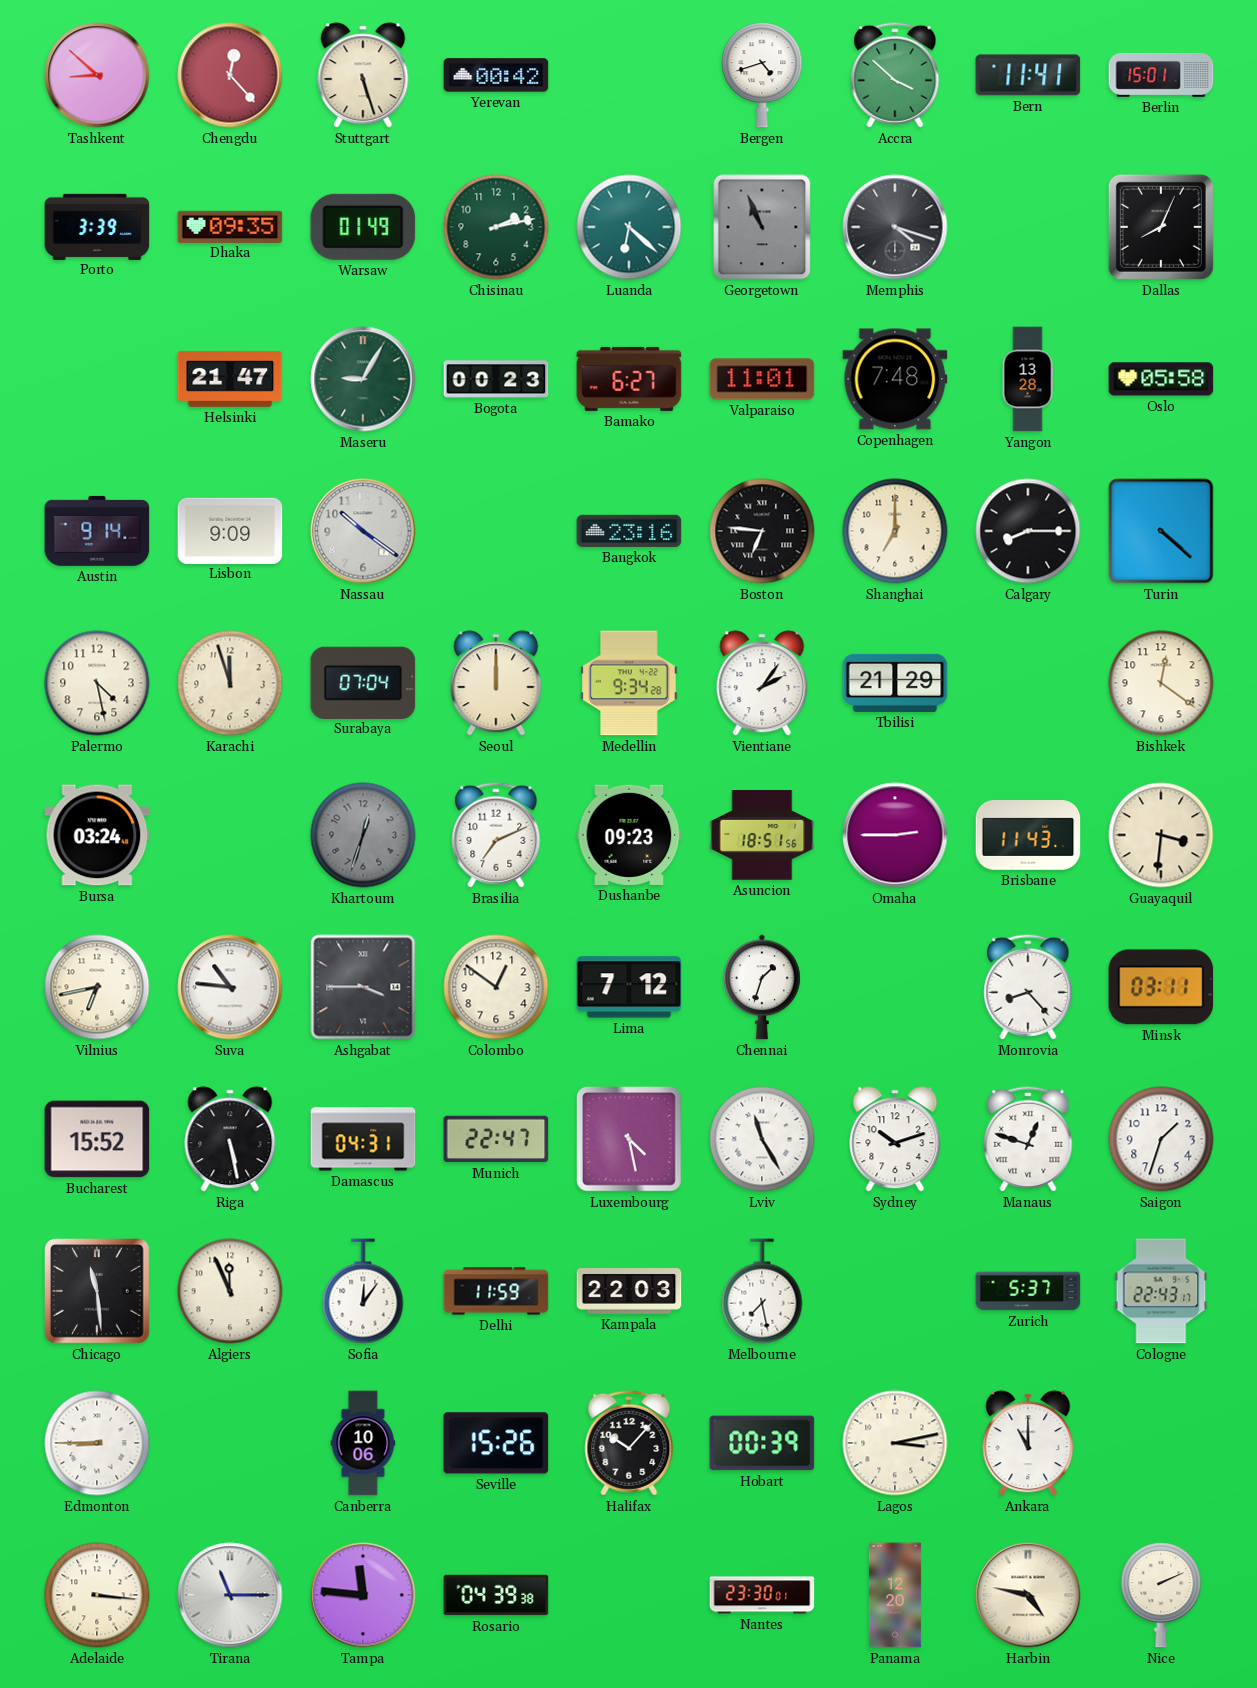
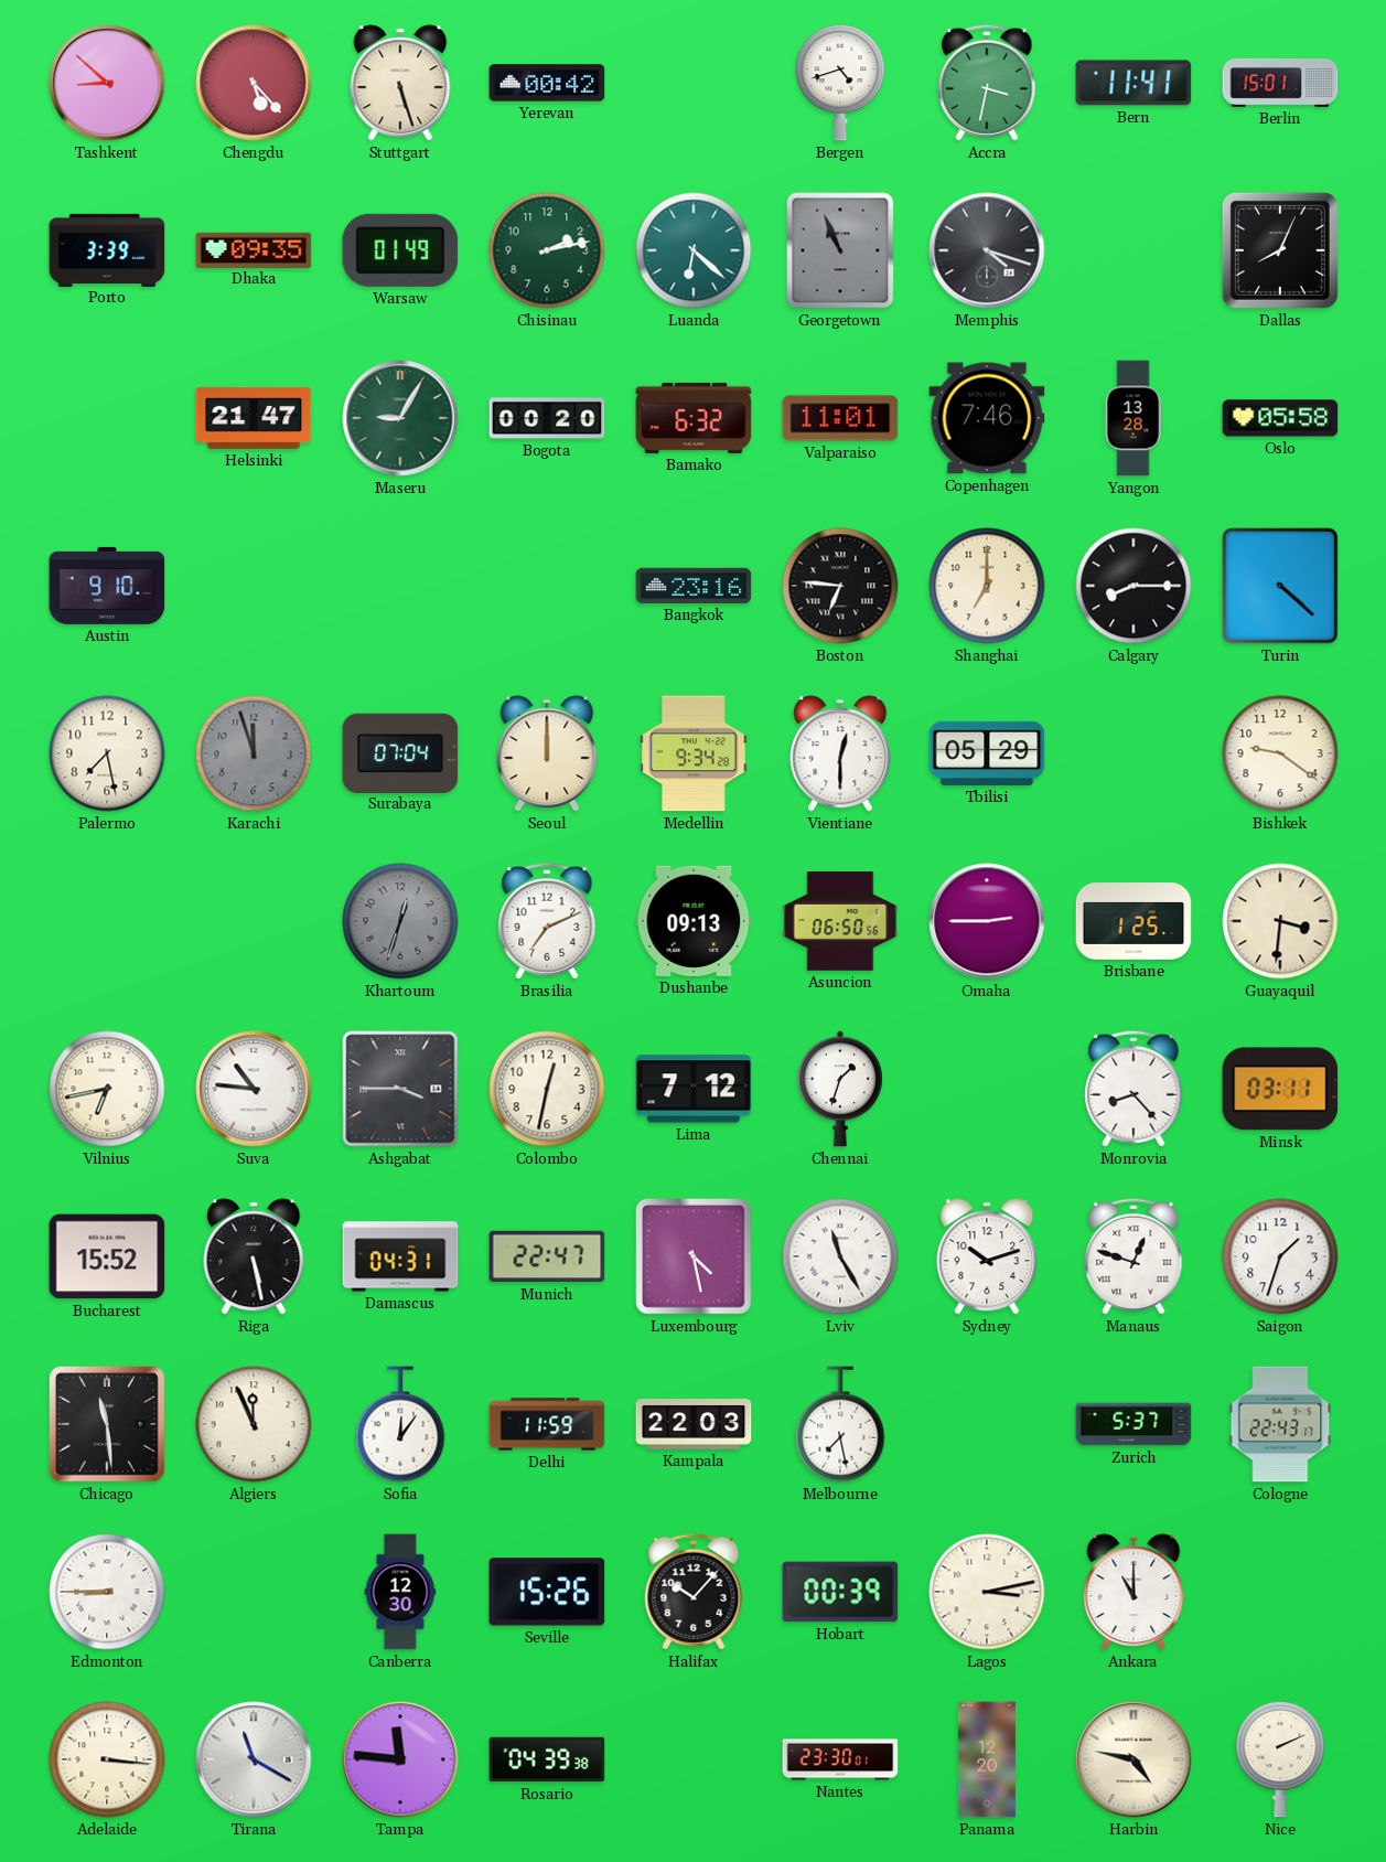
Chengdu: 12:23 -> 5:23 (254, 83)
Accra: 3:52 -> 3:32 (987, 83)
Bogota: 00:23 -> 00:20 (547, 418)
Bamako: 6:27 -> 6:32 (694, 418)
Copenhagen: 7:48 -> 7:46 (987, 418)
Austin: 9:14 -> 9:10 (107, 586)
Lisbon: 9:09 -> none (230, 530)
Nassau: 10:21 -> none (363, 531)
Palermo: 4:28 -> 7:28 (107, 753)
Karachi dial: cream -> grey (254, 753)
Vientiane: 2:06 -> 12:30 (840, 753)
Tbilisi: 21:29 -> 05:29 (987, 753)
Bishkek: 12:21 -> 9:21 (1280, 753)
Bursa: 03:24 -> none (97, 835)
Dushanbe: 09:23 -> 09:13 (694, 921)
Asuncion: 18:51 -> 06:50 (840, 921)
Brisbane: 11:43 -> 1:25 (1133, 921)
Colombo: 12:51 -> 12:32 (547, 1089)
Canberra: 10:06 -> 12:30 (400, 1592)
Tirana: 11:15 -> 11:20 (254, 1759)
